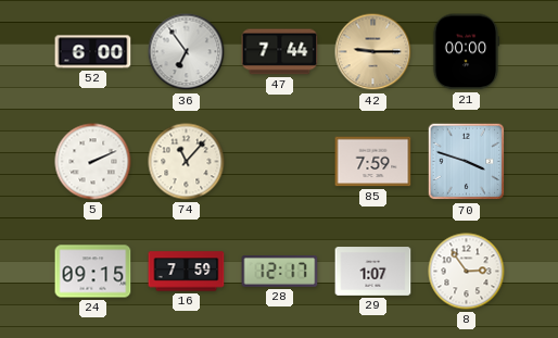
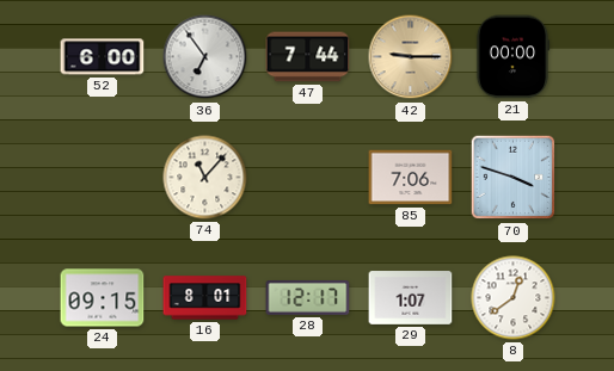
5: 2:11 -> none (93, 162)
85: 7:59 -> 7:06 (411, 178)
16: 7:59 -> 8:01 (205, 298)
8: 2:54 -> 12:39 (514, 298)
